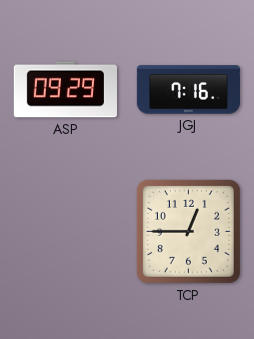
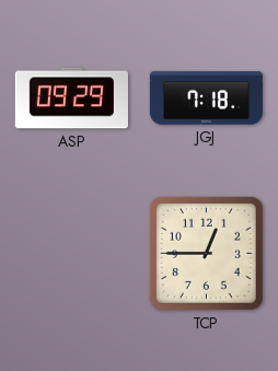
JGJ: 7:16 -> 7:18 (206, 98)
